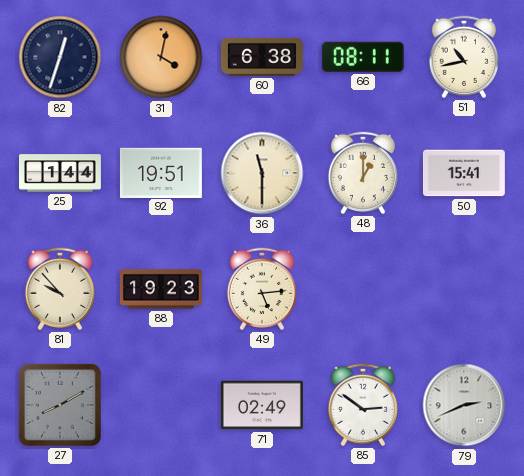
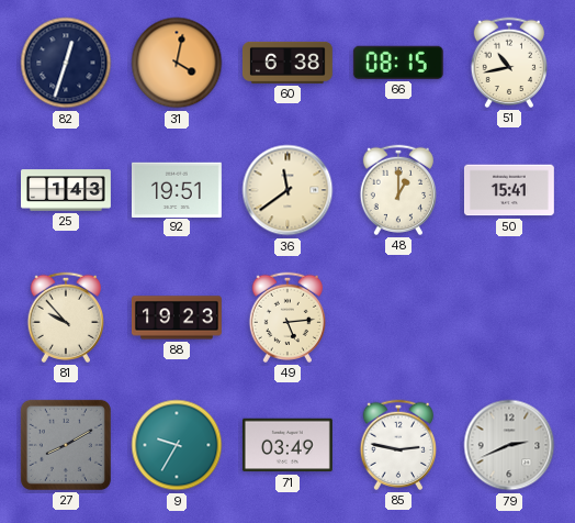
66: 08:11 -> 08:15 (398, 63)
25: 1:44 -> 1:43 (67, 190)
36: 11:30 -> 11:39 (287, 190)
9: none -> 9:35 (177, 445)
71: 02:49 -> 03:49 (287, 445)
85: 2:51 -> 2:47 (397, 445)
